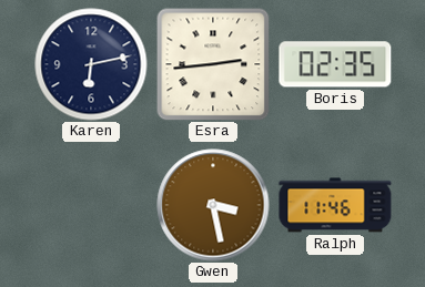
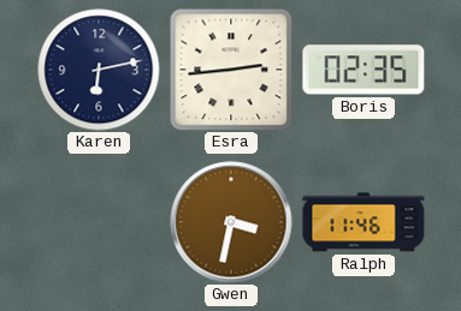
Gwen: 3:28 -> 3:32 (231, 222)
